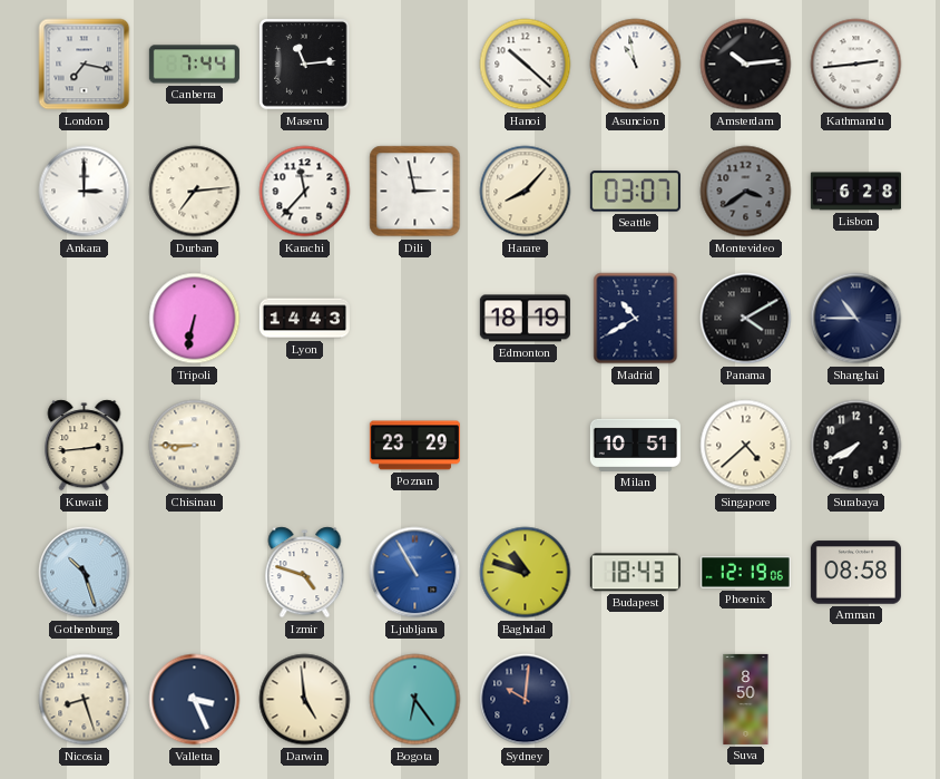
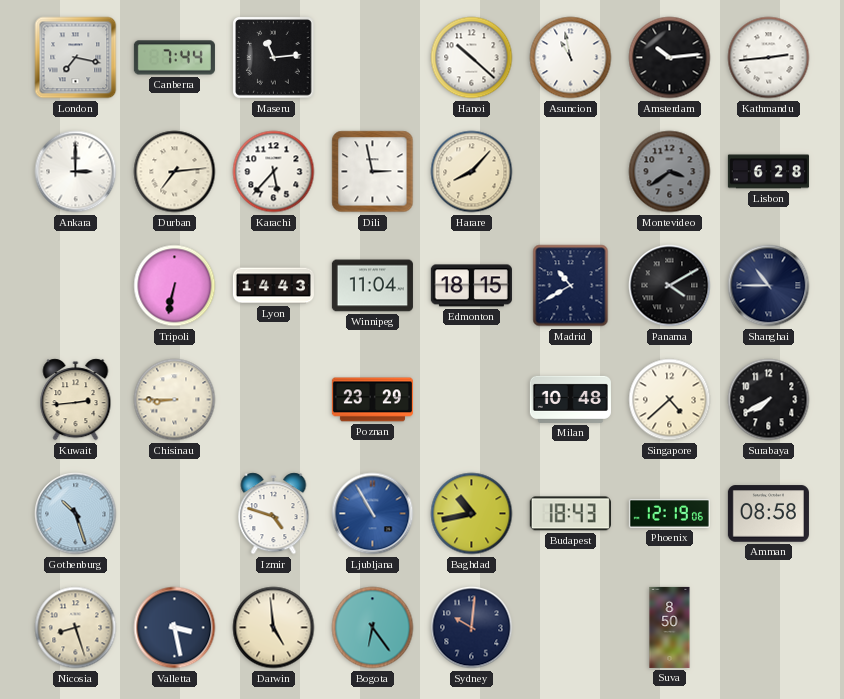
Karachi: 11:37 -> 5:37 (274, 172)
Seattle: 03:07 -> none (635, 192)
Winnipeg: none -> 11:04 (372, 286)
Edmonton: 18:19 -> 18:15 (471, 286)
Milan: 10:51 -> 10:48 (570, 399)
Baghdad: 10:48 -> 10:43 (472, 514)
Valletta: 3:26 -> 3:28 (175, 628)
